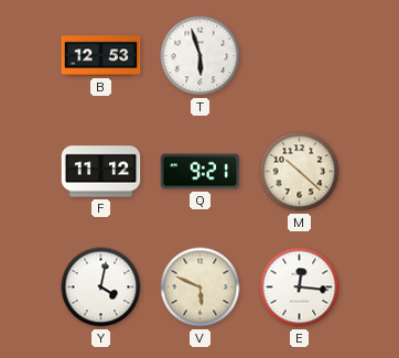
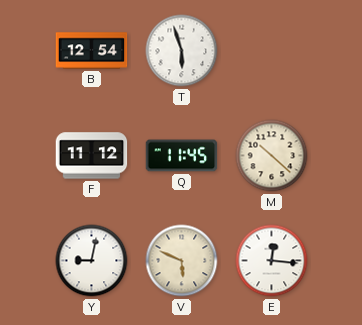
B: 12:53 -> 12:54 (92, 51)
Q: 9:21 -> 11:45 (182, 156)
Y: 4:02 -> 9:02 (92, 261)
